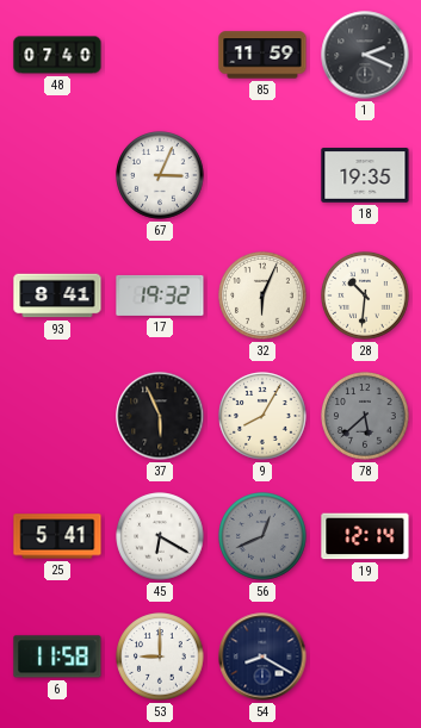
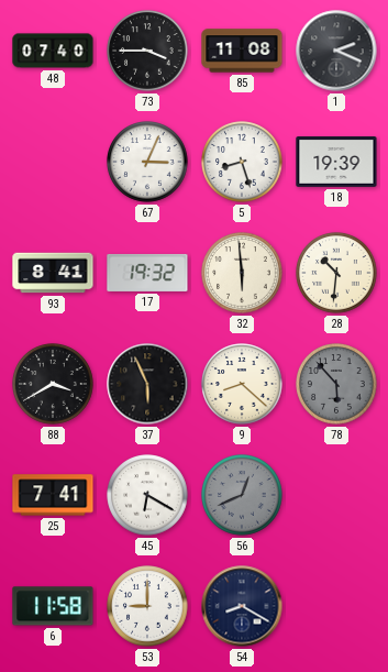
73: none -> 3:45 (147, 51)
85: 11:59 -> 11:08 (242, 51)
5: none -> 8:27 (242, 162)
18: 19:35 -> 19:39 (336, 163)
32: 6:04 -> 5:59 (242, 273)
88: none -> 3:40 (53, 384)
9: 8:05 -> 8:22 (242, 384)
78: 5:38 -> 5:53 (336, 384)
25: 5:41 -> 7:41 (53, 495)
19: 12:14 -> none (365, 536)
